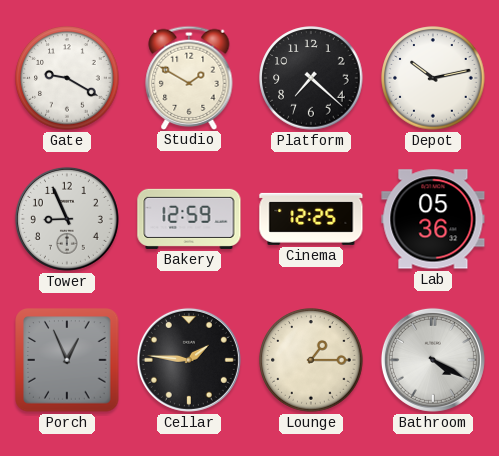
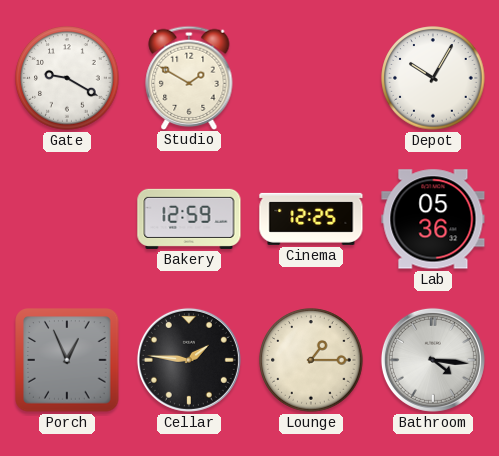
Platform: 7:22 -> none (311, 78)
Depot: 10:13 -> 10:05 (433, 78)
Tower: 8:56 -> none (67, 219)
Bathroom: 4:20 -> 4:16 (433, 360)
